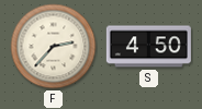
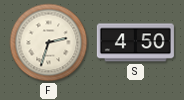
F: 2:37 -> 2:33 (49, 43)
